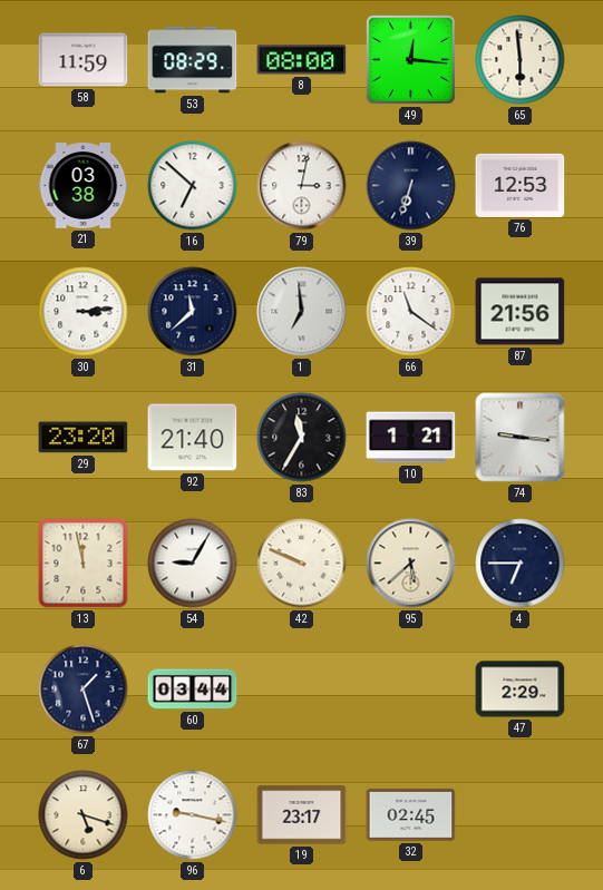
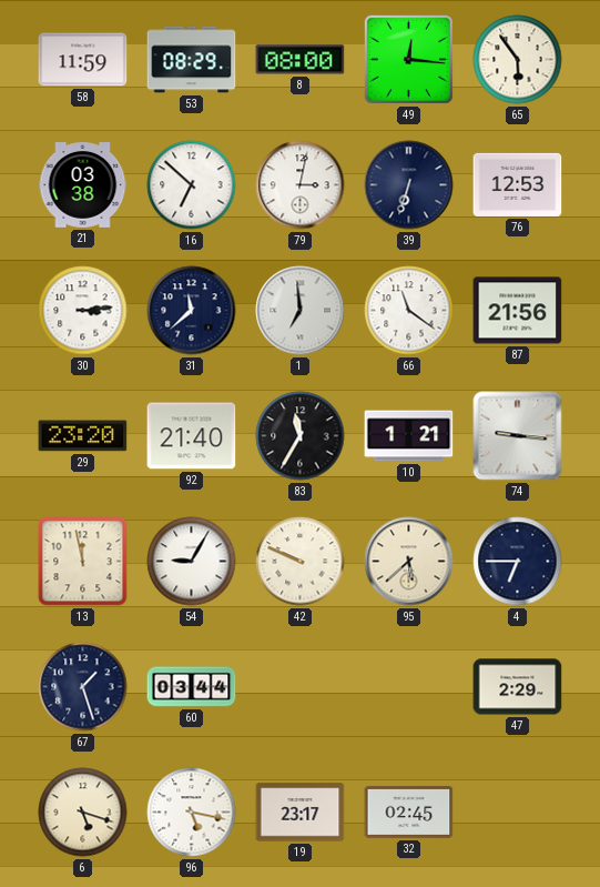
65: 5:59 -> 5:54 (518, 60)
96: 9:17 -> 5:17 (192, 813)
